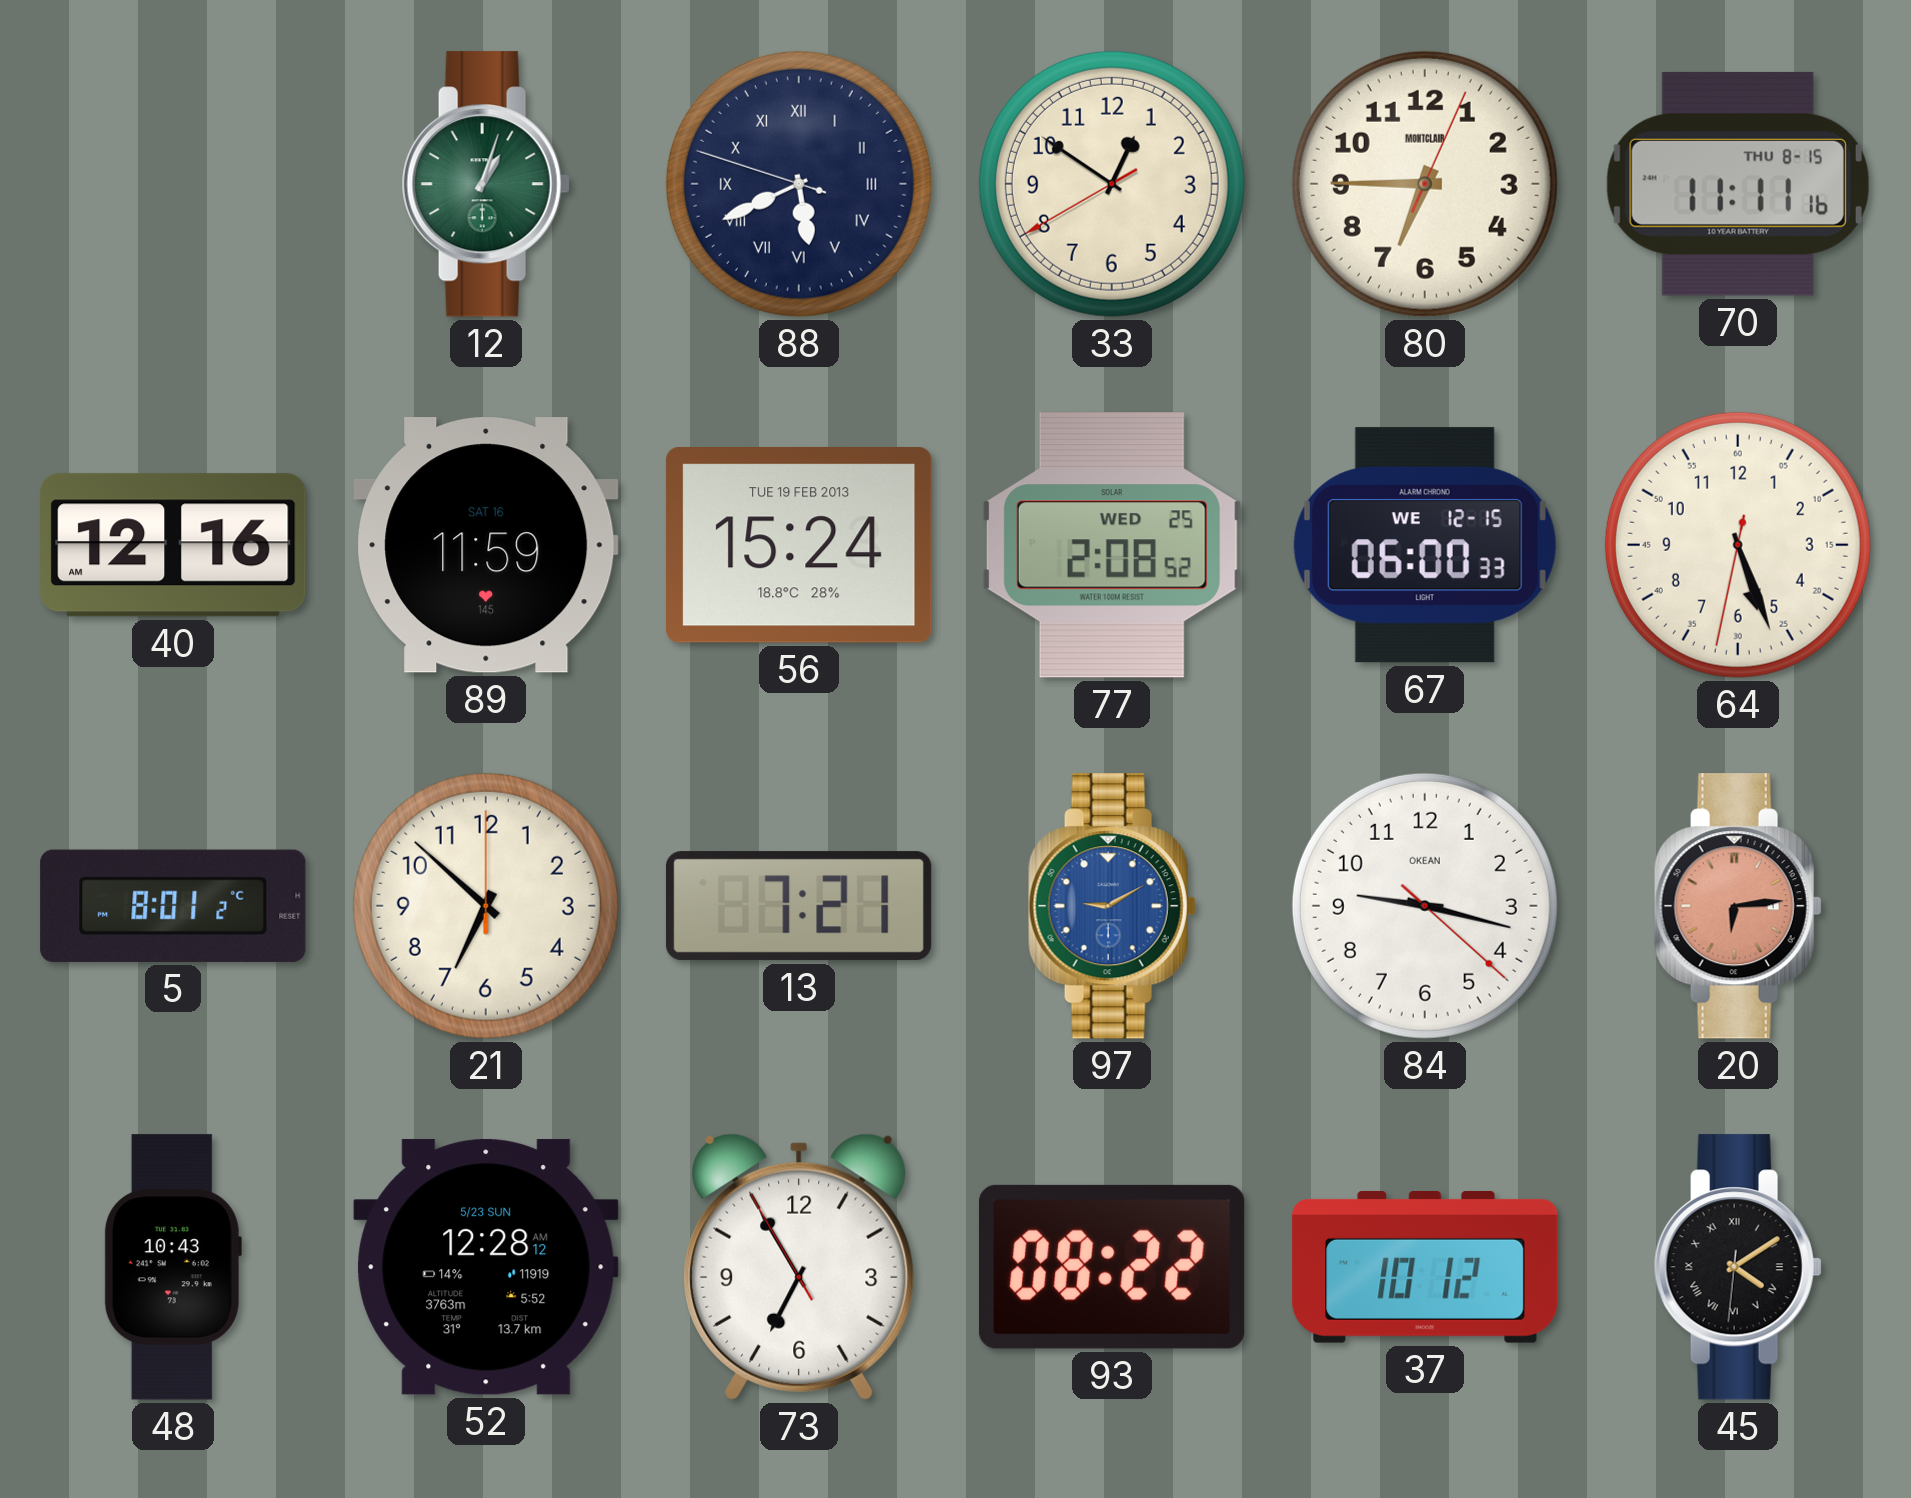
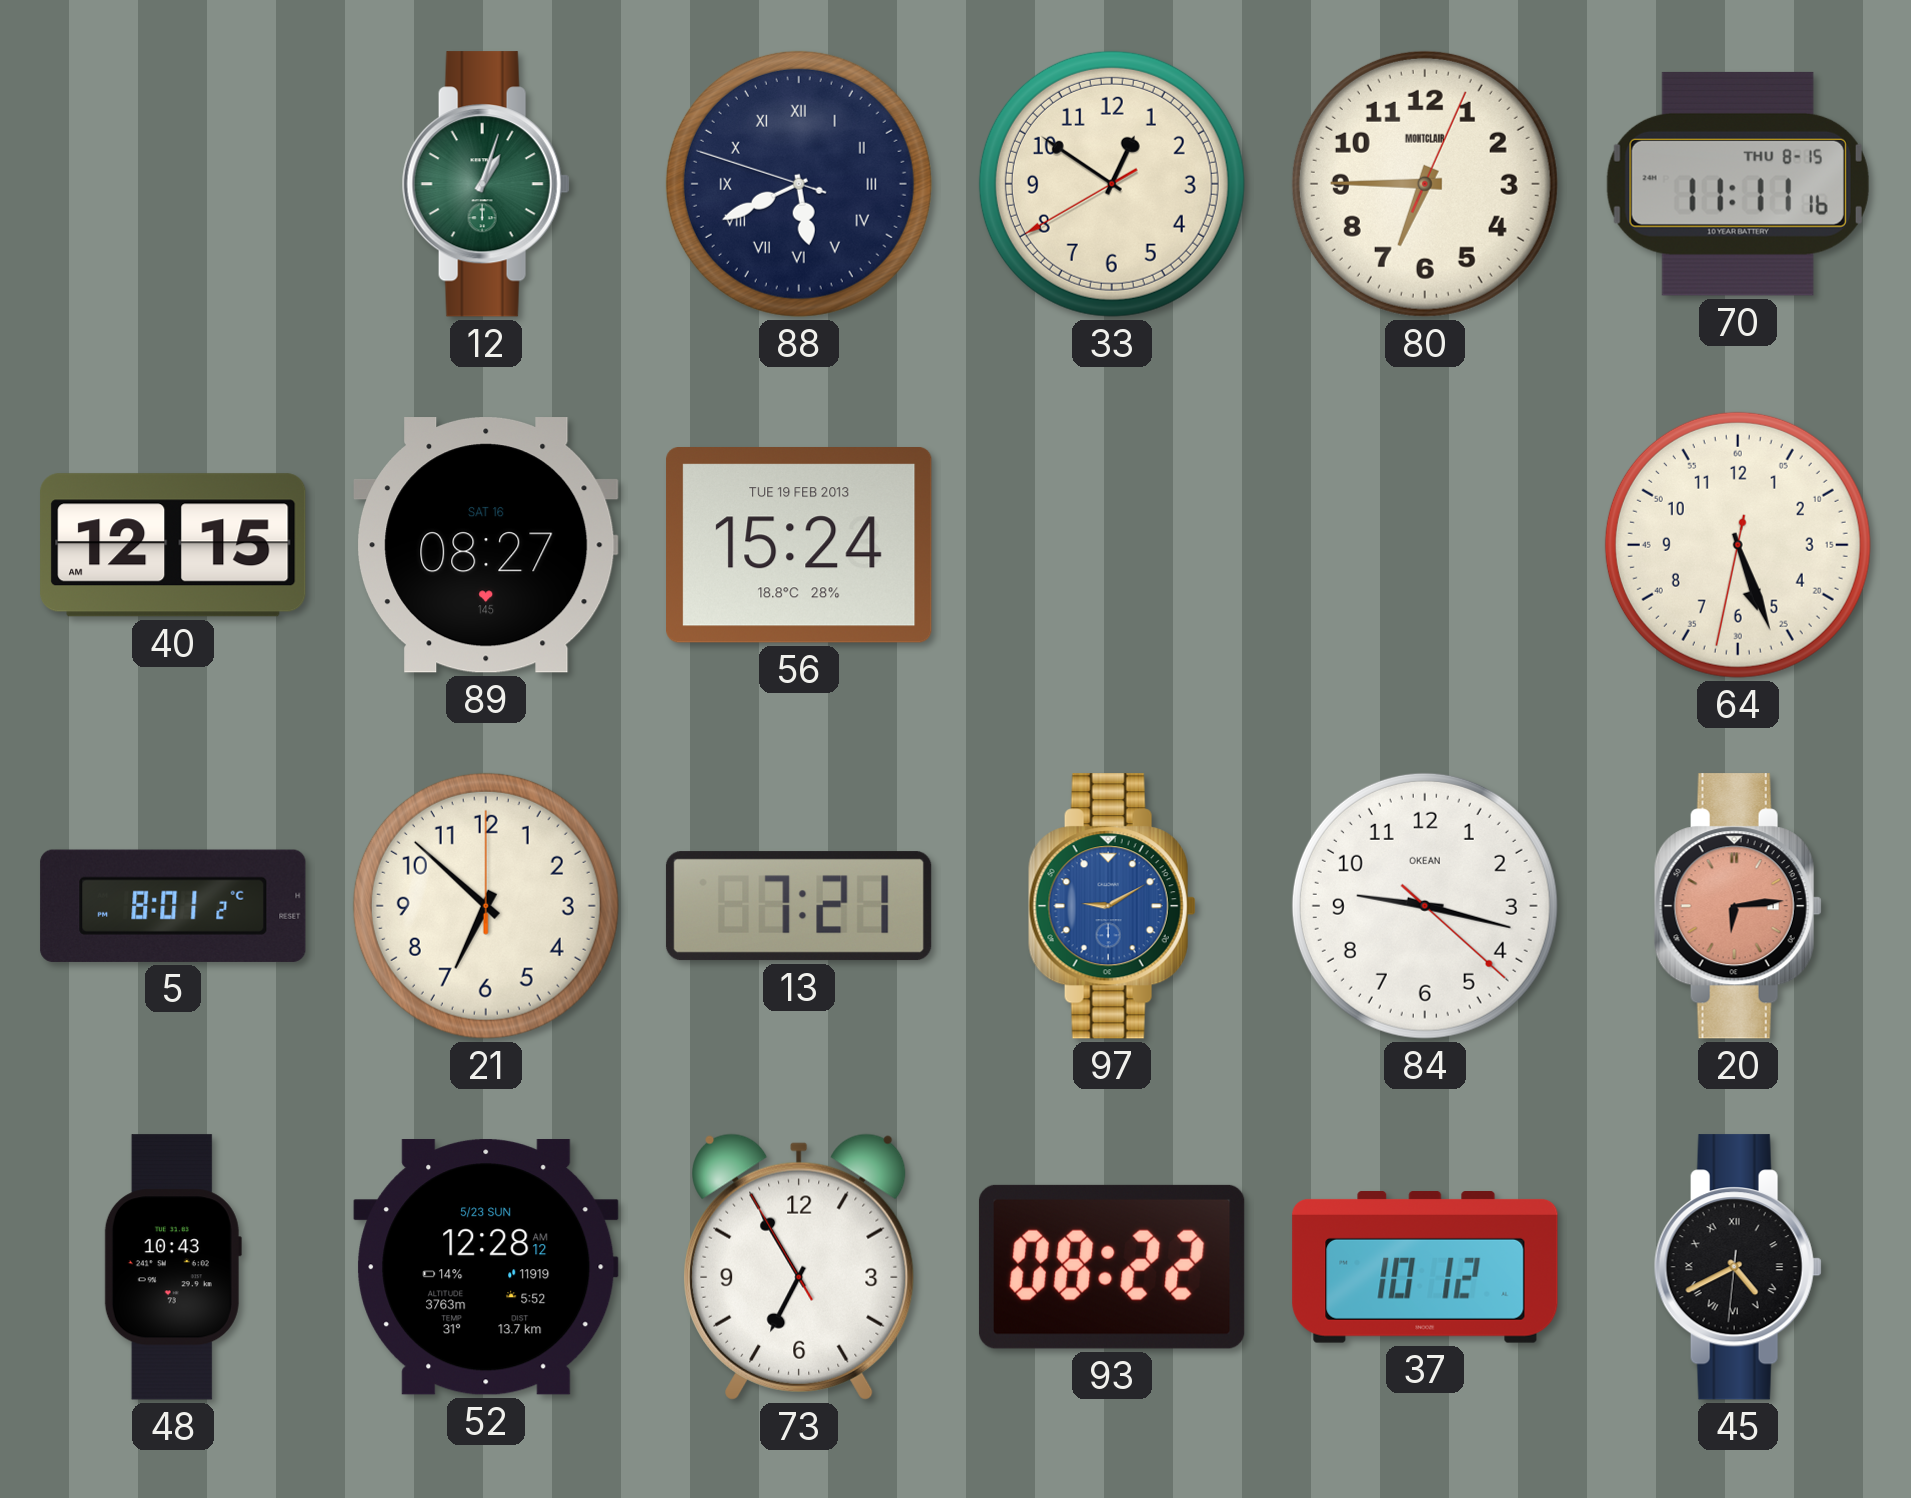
40: 12:16 -> 12:15 (173, 545)
89: 11:59 -> 08:27 (486, 545)
77: 2:08 -> none (1112, 545)
67: 06:00 -> none (1425, 545)
45: 4:09 -> 4:40 (1738, 1267)
